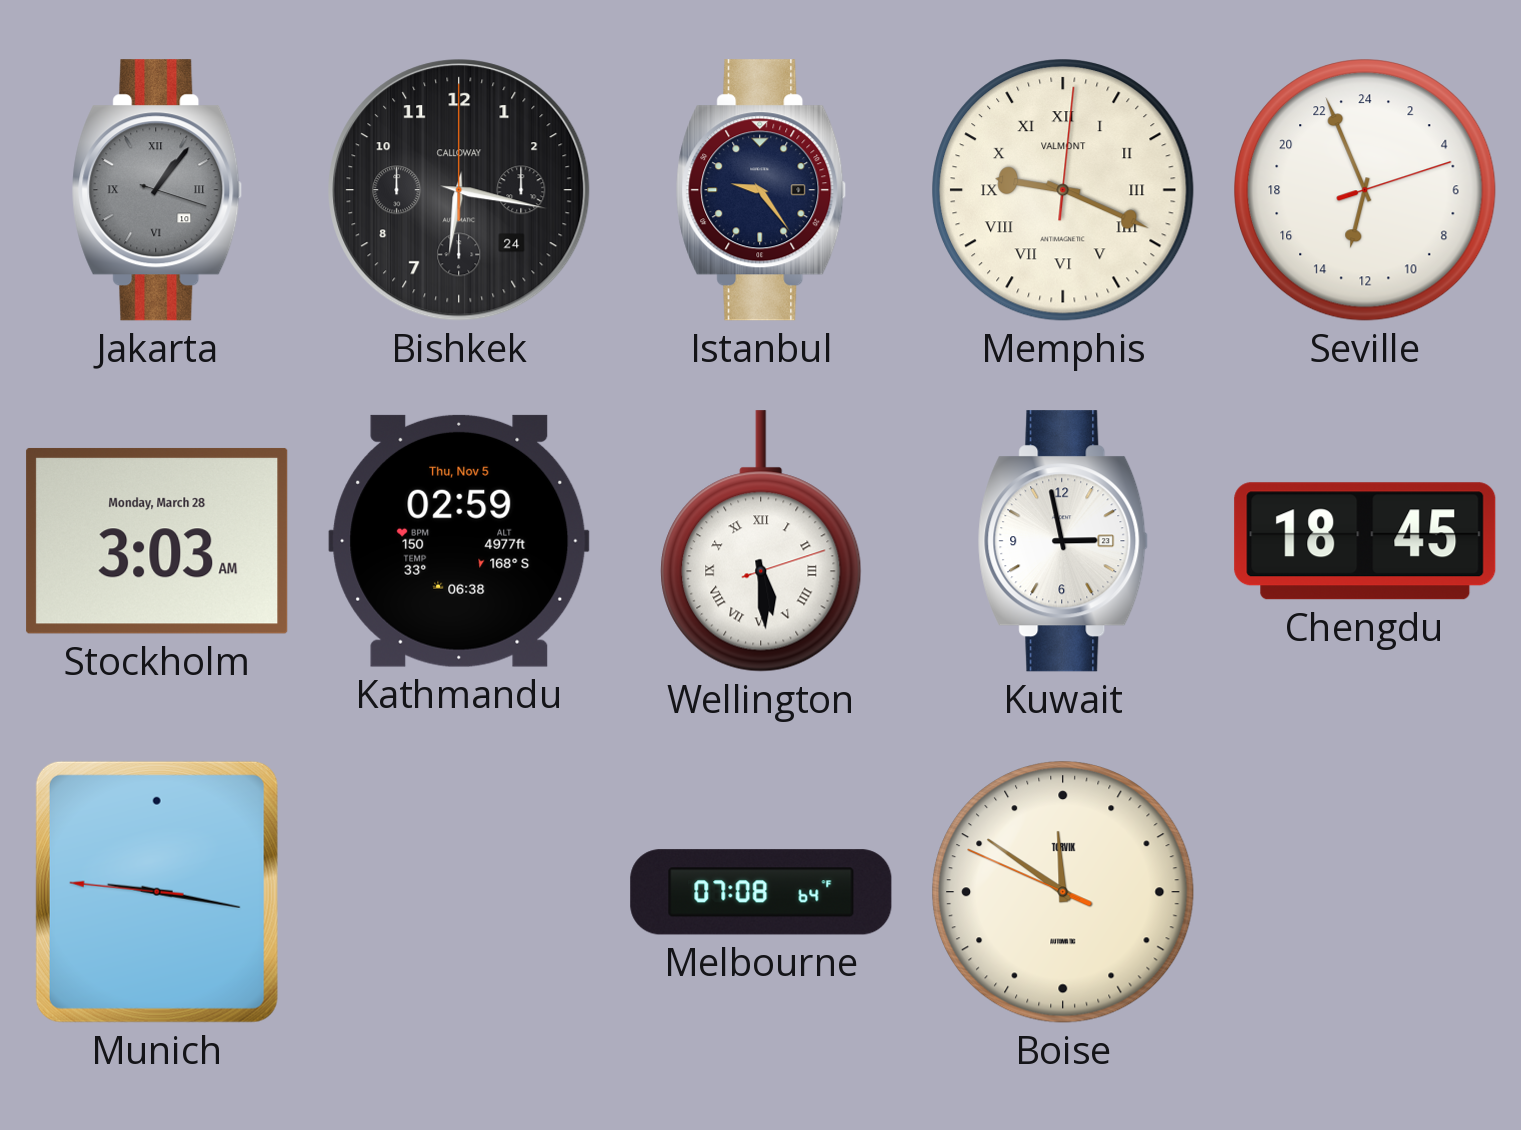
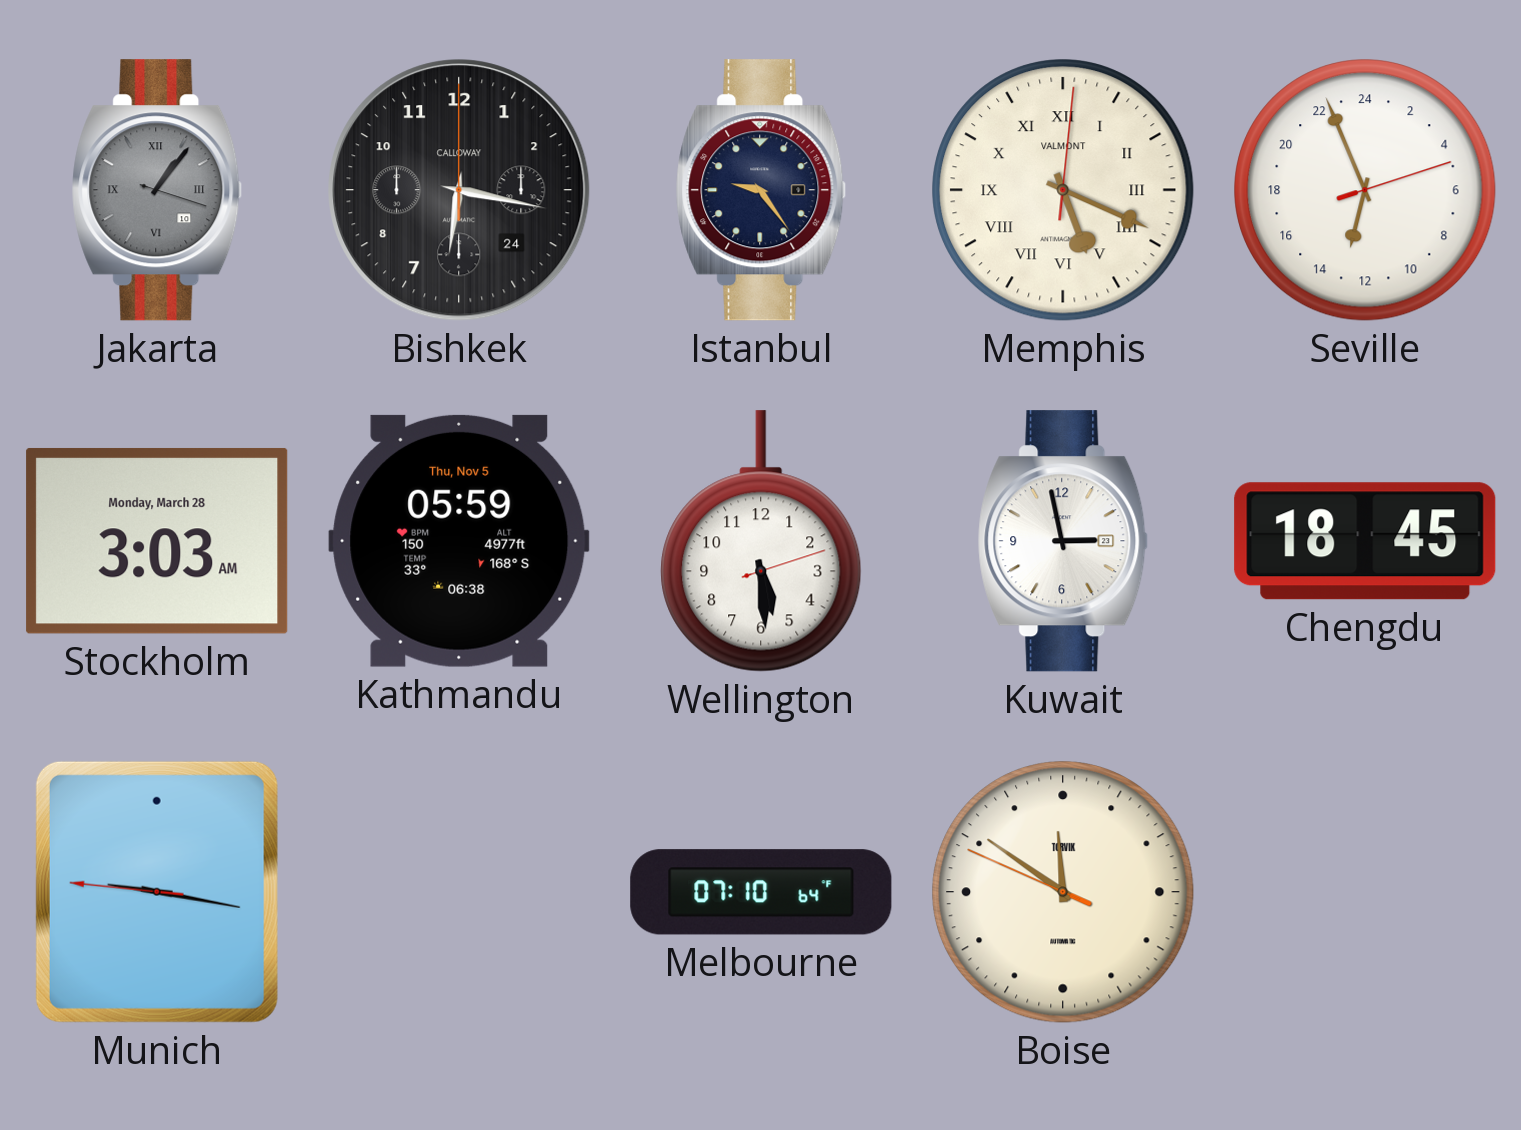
Memphis: 9:19 -> 5:19 (1063, 190)
Kathmandu: 02:59 -> 05:59 (459, 541)
Wellington numerals: Roman -> Arabic (761, 541)
Melbourne: 07:08 -> 07:10 (761, 892)
